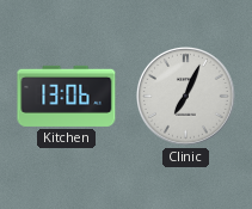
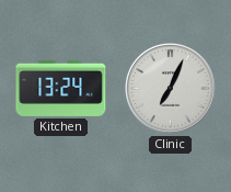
Kitchen: 13:06 -> 13:24 (61, 88)
